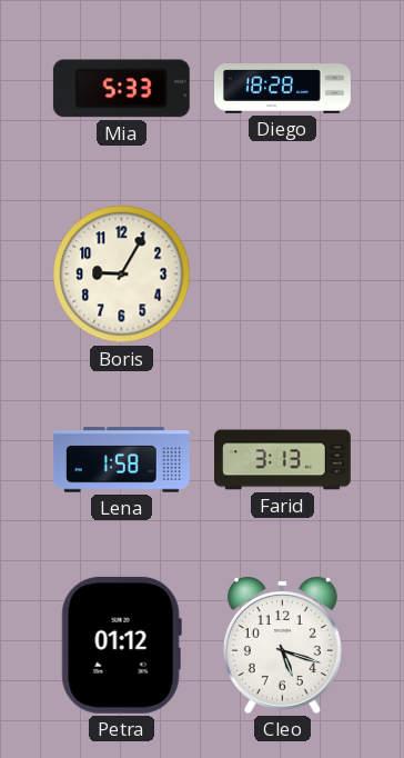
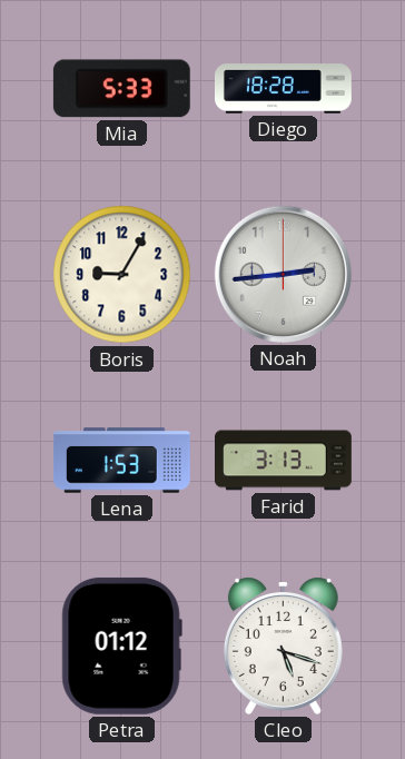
Noah: none -> 2:44 (283, 274)
Lena: 1:58 -> 1:53 (122, 461)
